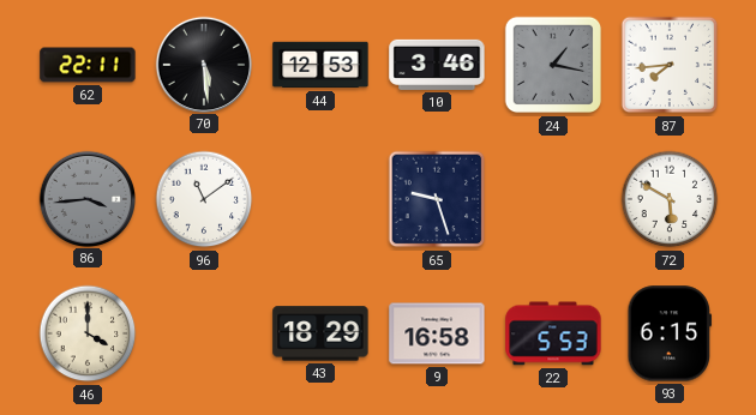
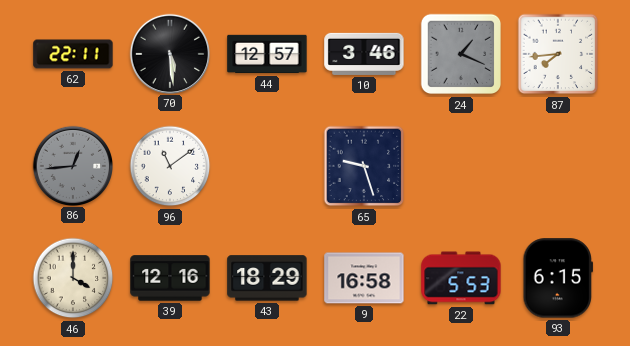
44: 12:53 -> 12:57 (267, 54)
24: 1:17 -> 1:19 (461, 54)
86: 3:44 -> 12:44 (72, 165)
72: 5:50 -> none (670, 199)
39: none -> 12:16 (170, 278)
